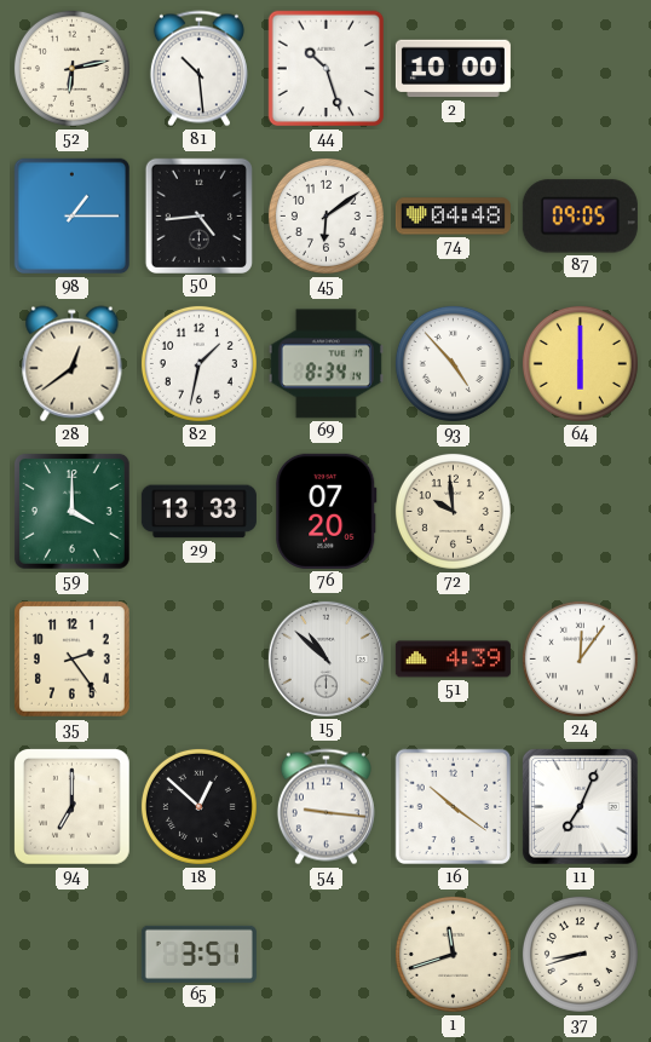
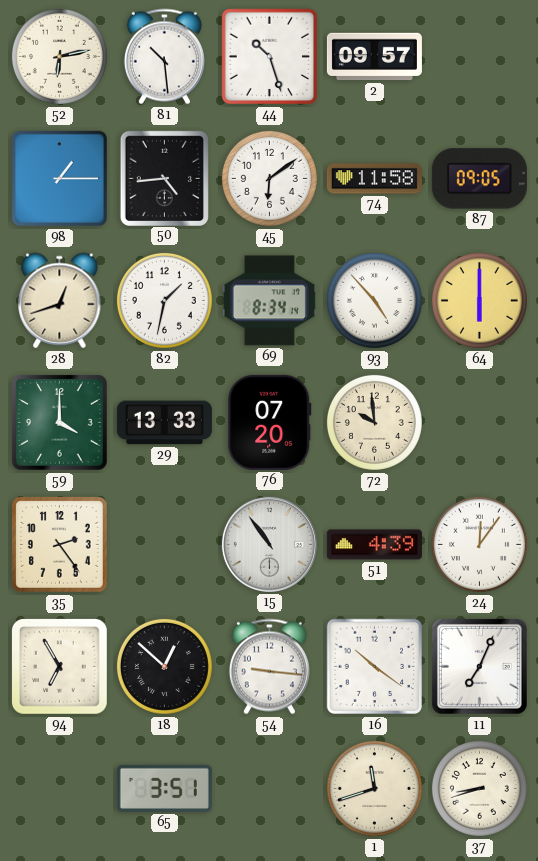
2: 10:00 -> 09:57 (374, 57)
74: 04:48 -> 11:58 (374, 179)
28: 12:39 -> 12:42 (60, 301)
15: 10:52 -> 10:54 (269, 544)
94: 7:00 -> 6:55 (59, 666)
